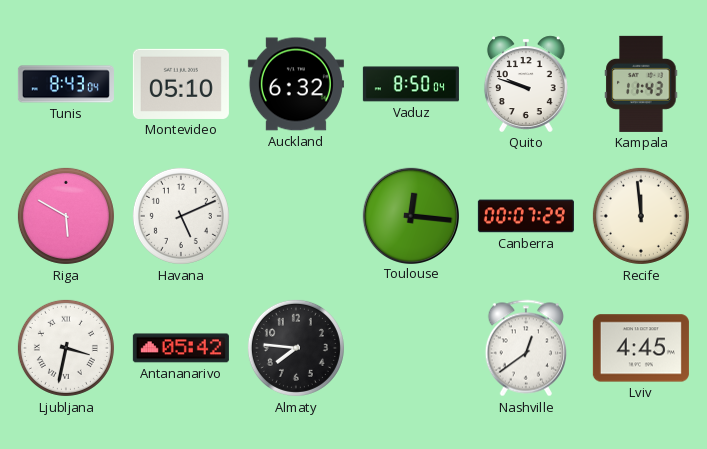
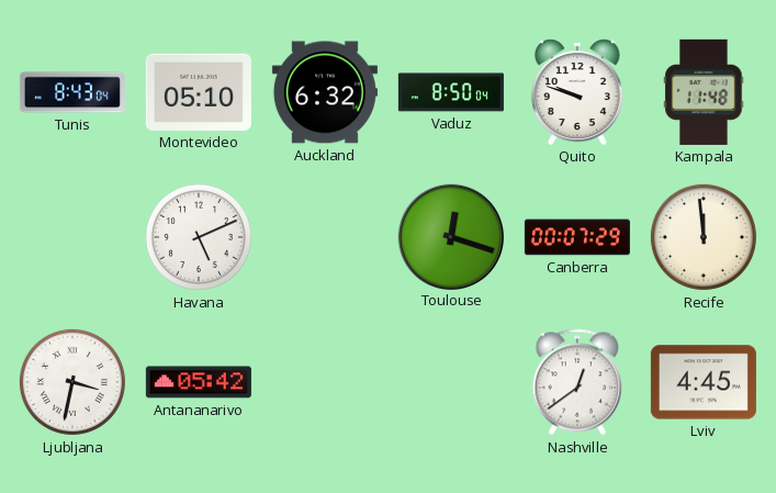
Kampala: 11:43 -> 11:48 (704, 92)
Riga: 5:50 -> none (66, 216)
Toulouse: 12:16 -> 12:18 (450, 236)
Almaty: 7:46 -> none (296, 348)
